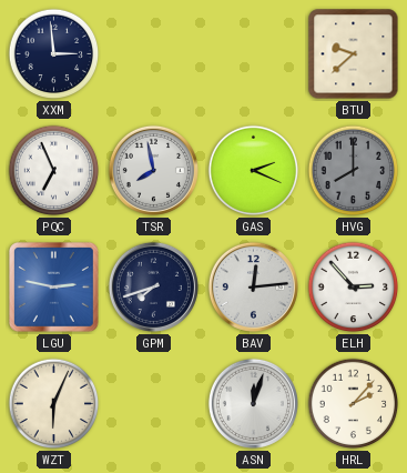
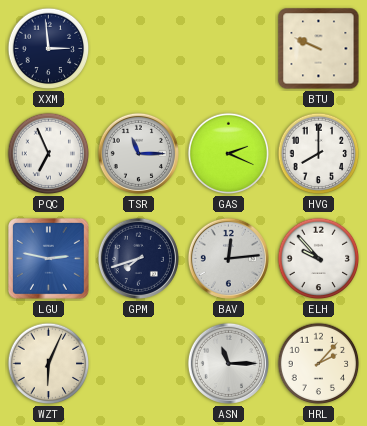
BTU: 9:38 -> 9:49 (319, 49)
TSR: 7:58 -> 11:15 (138, 153)
HVG dial: grey -> white (319, 154)
ELH: 2:53 -> 9:53 (319, 259)
ASN: 12:03 -> 11:15 (228, 363)
